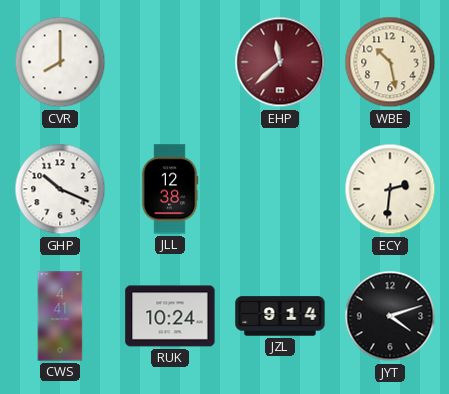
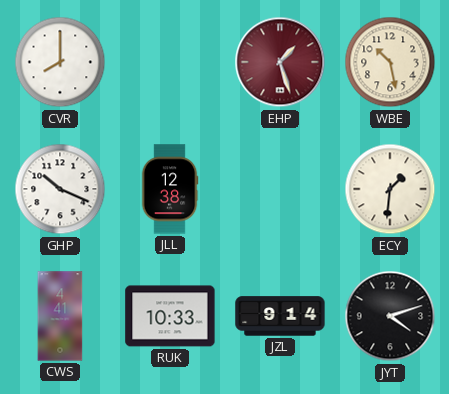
EHP: 11:38 -> 1:27 (280, 62)
ECY: 2:31 -> 1:31 (390, 189)
RUK: 10:24 -> 10:33 (170, 316)
